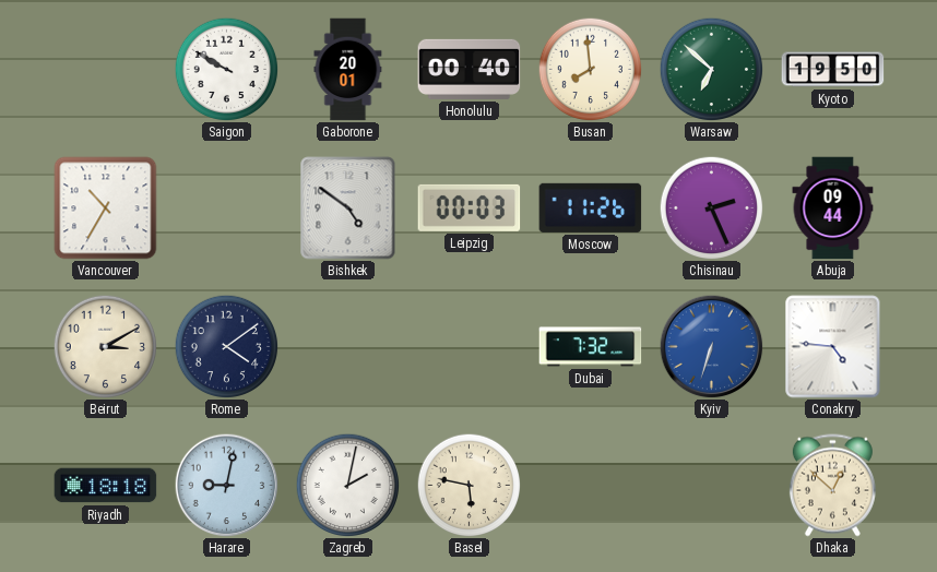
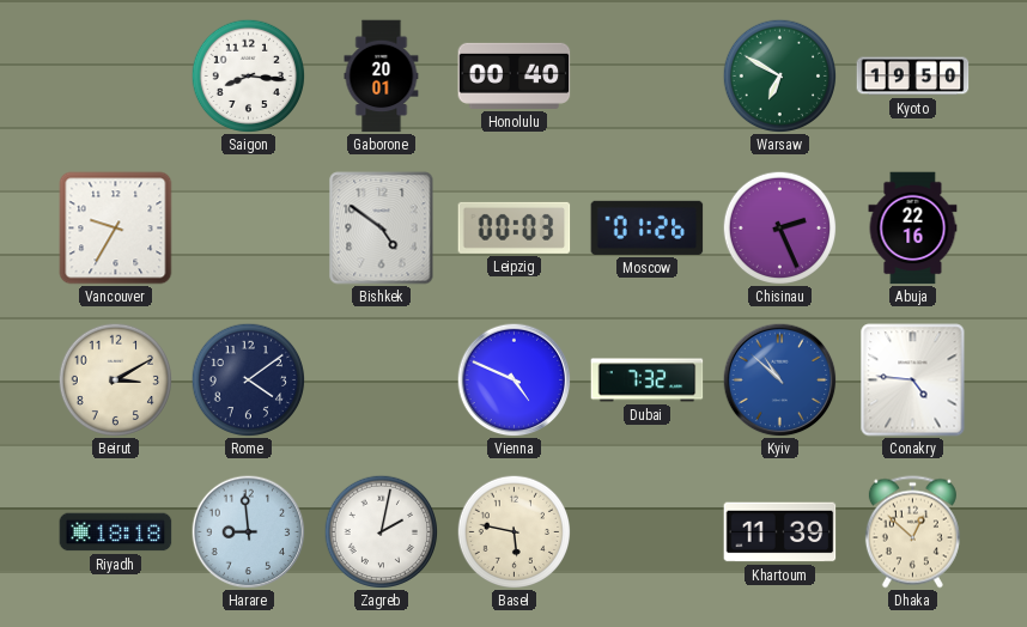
Saigon: 9:50 -> 8:16 (248, 75)
Busan: 7:59 -> none (590, 69)
Warsaw: 6:52 -> 6:50 (779, 75)
Vancouver: 10:35 -> 9:35 (116, 229)
Moscow: 11:26 -> 01:26 (648, 227)
Abuja: 09:44 -> 22:16 (913, 229)
Vienna: none -> 4:49 (513, 379)
Kyiv: 6:33 -> 10:52 (779, 379)
Harare: 9:02 -> 8:59 (248, 531)
Khartoum: none -> 11:39 (780, 532)
